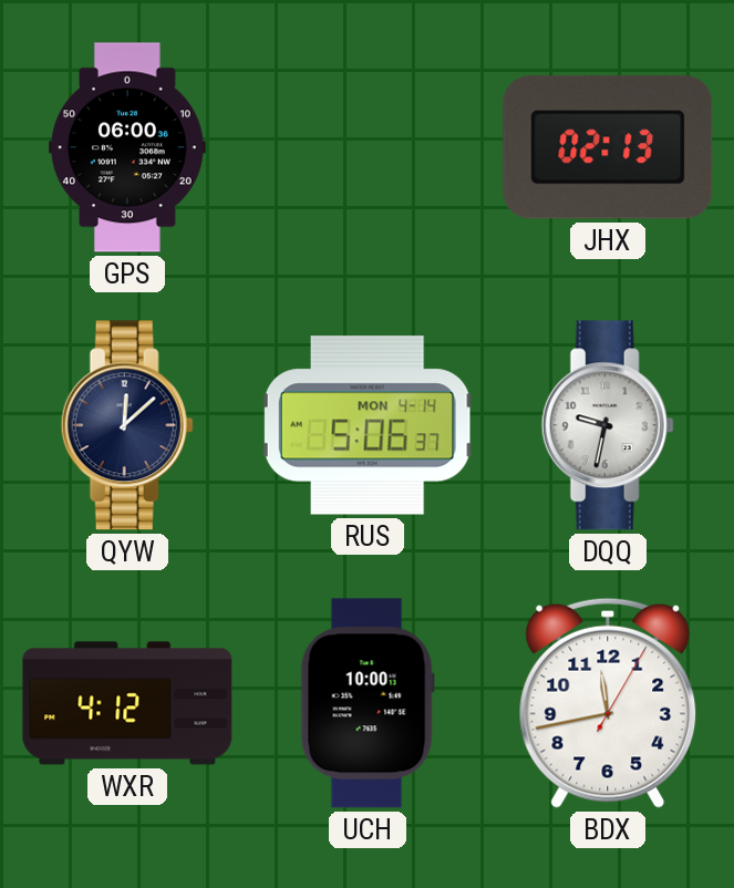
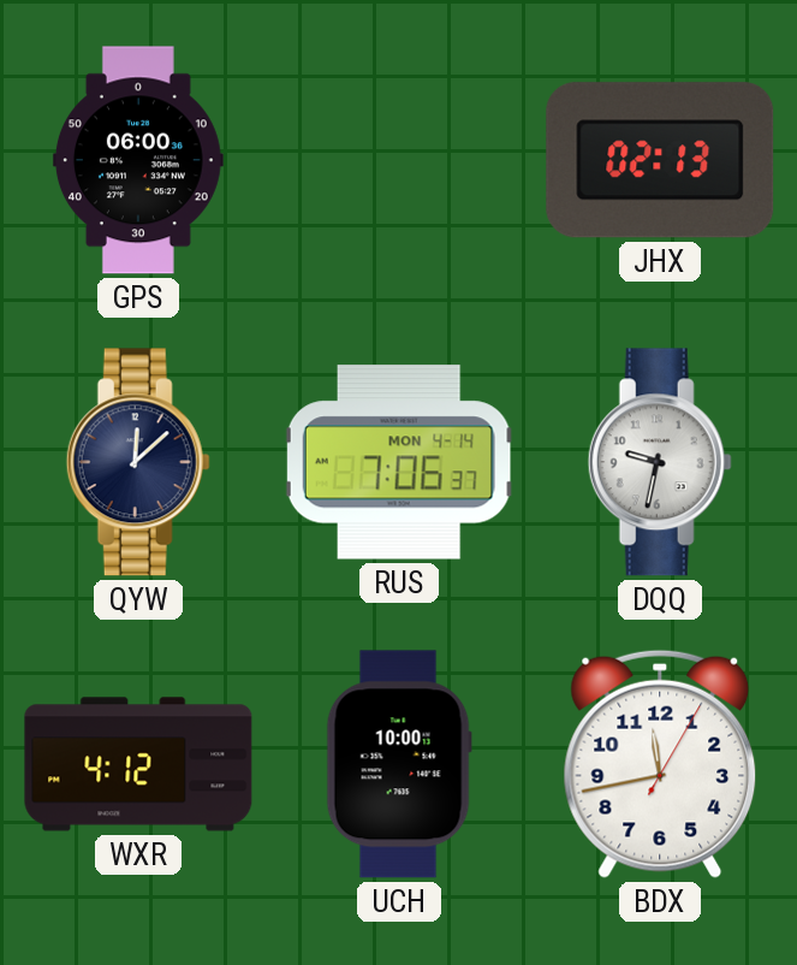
RUS: 5:06 -> 7:06 (399, 462)
